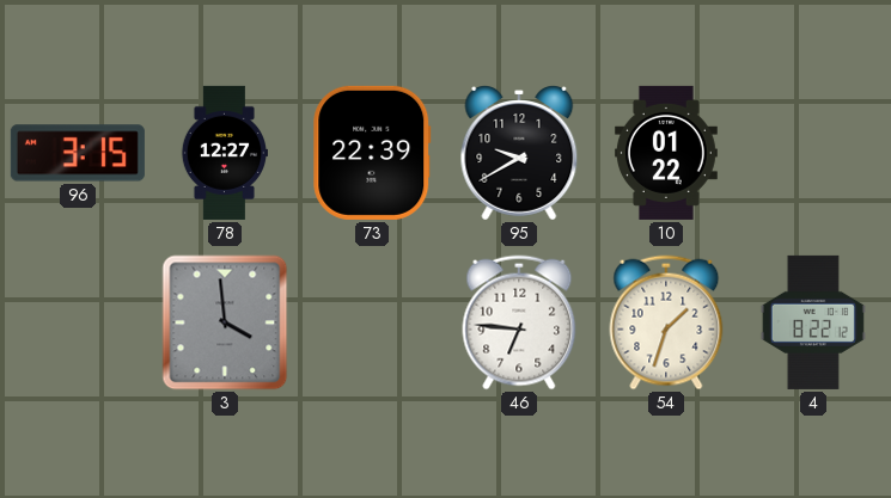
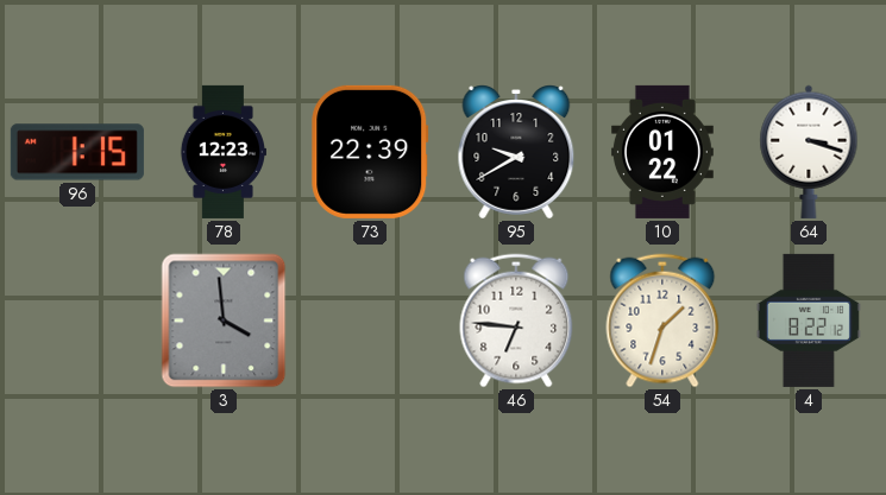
96: 3:15 -> 1:15 (77, 152)
78: 12:27 -> 12:23 (222, 152)
64: none -> 3:18 (809, 152)
